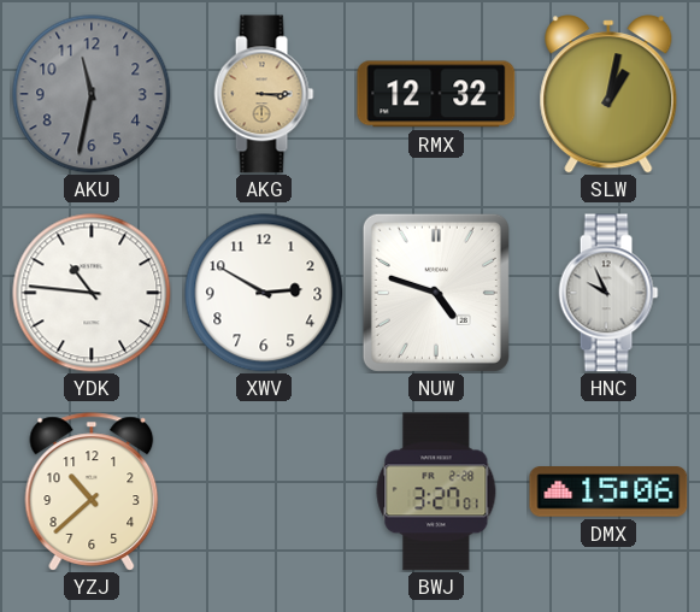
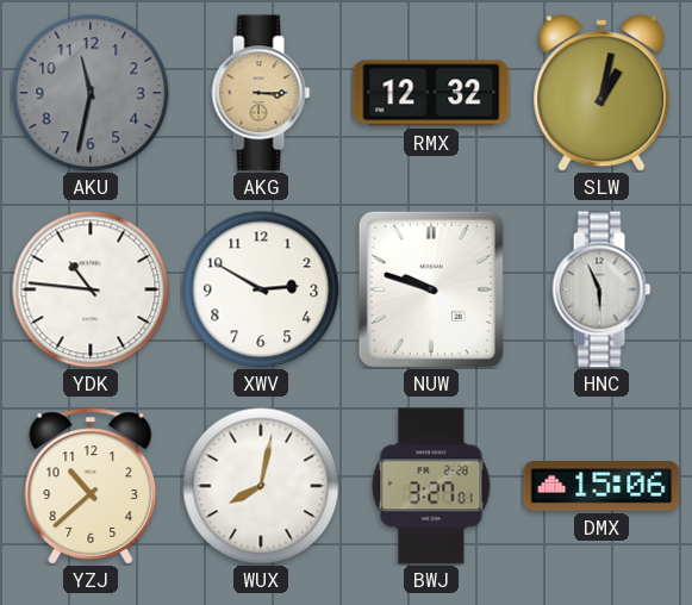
NUW: 4:48 -> 9:48 (431, 289)
HNC: 9:56 -> 5:56 (601, 289)
WUX: none -> 8:02 (261, 486)
